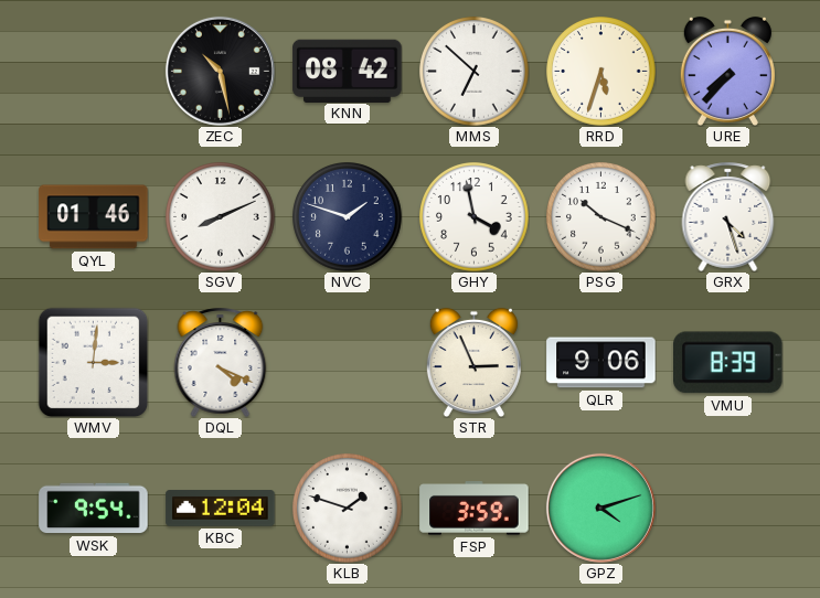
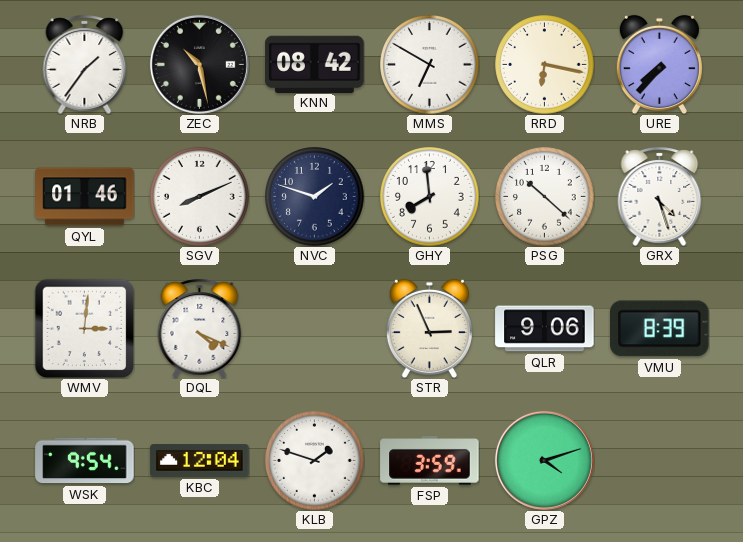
NRB: none -> 1:36 (85, 64)
MMS: 6:52 -> 6:50 (430, 65)
RRD: 5:33 -> 6:17 (545, 65)
GHY: 3:58 -> 7:59 (430, 197)
PSG: 10:19 -> 10:22 (545, 197)
